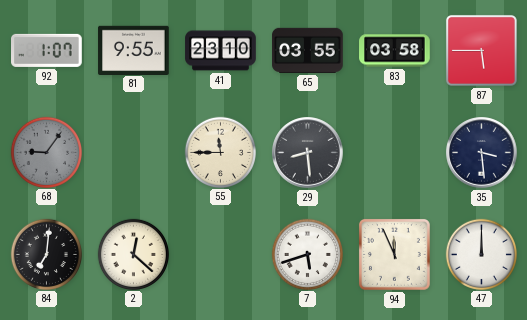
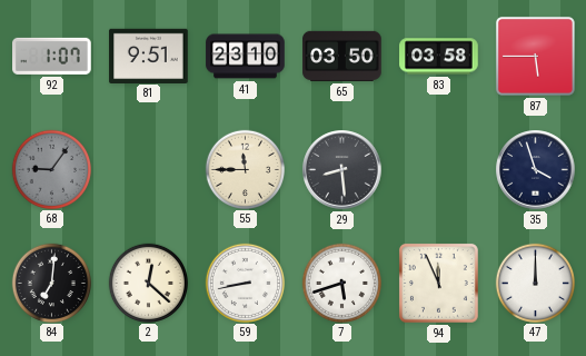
81: 9:55 -> 9:51 (149, 56)
65: 03:55 -> 03:50 (342, 56)
35: 3:29 -> 3:57 (536, 170)
59: none -> 8:43 (245, 283)
